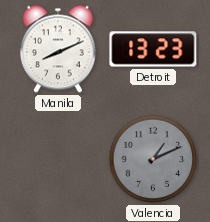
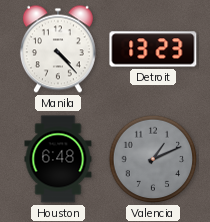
Manila: 8:11 -> 4:23 (58, 49)
Houston: none -> 6:48 (58, 159)
